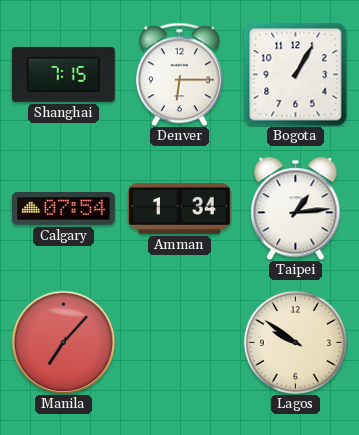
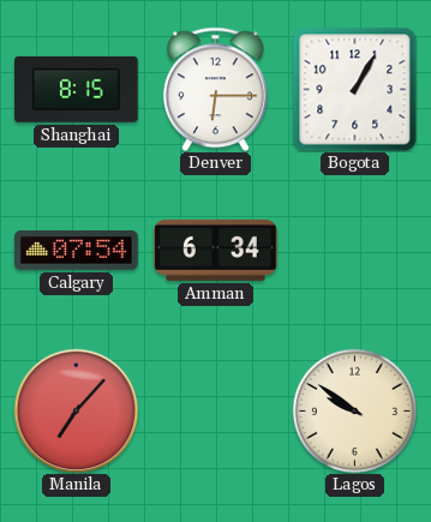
Shanghai: 7:15 -> 8:15 (77, 89)
Amman: 1:34 -> 6:34 (216, 250)
Taipei: 1:14 -> none (296, 208)
